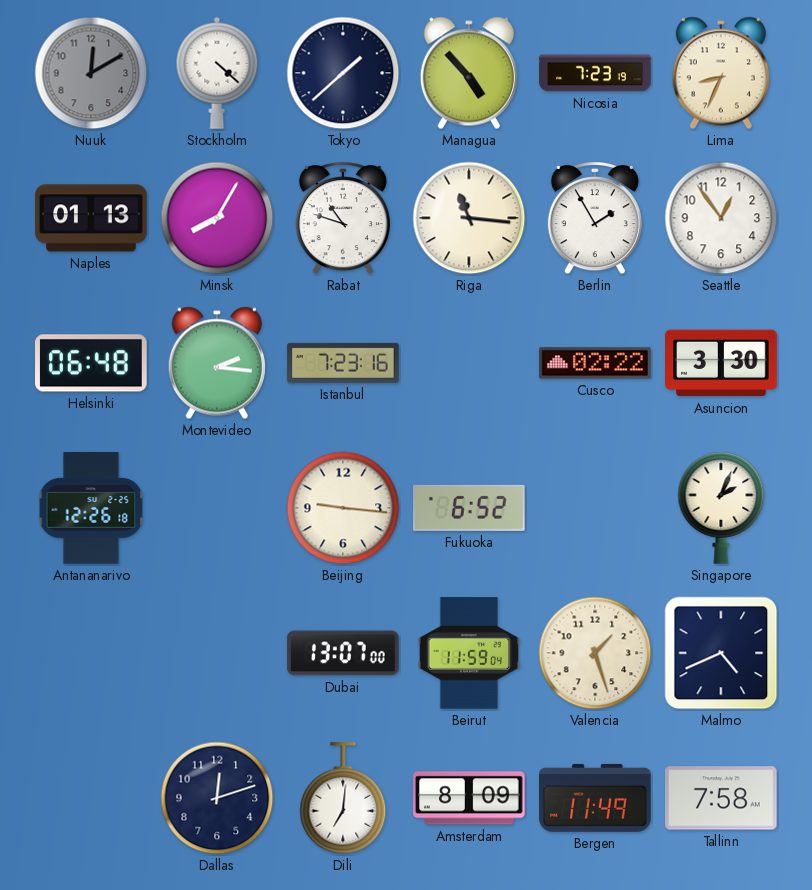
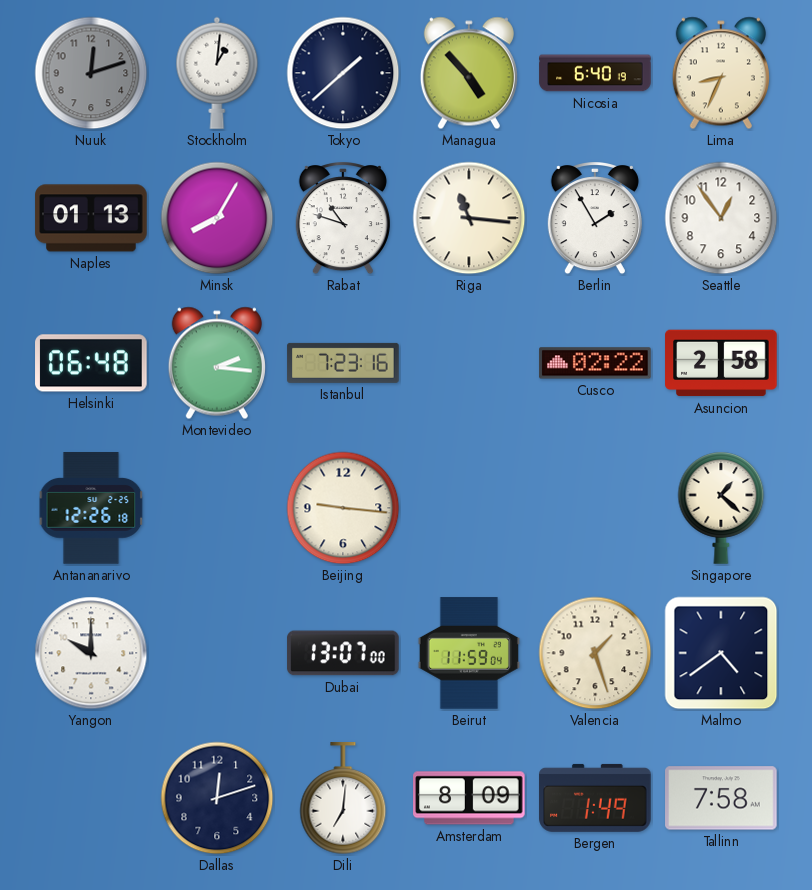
Nuuk: 12:10 -> 12:12 (91, 73)
Stockholm: 4:22 -> 1:01 (217, 73)
Nicosia: 7:23 -> 6:40 (595, 73)
Asuncion: 3:30 -> 2:58 (721, 363)
Fukuoka: 6:52 -> none (469, 508)
Singapore: 2:04 -> 1:22 (721, 508)
Yangon: none -> 10:00 (91, 653)
Malmo: 4:41 -> 4:39 (721, 653)
Bergen: 11:49 -> 1:49 (595, 798)
